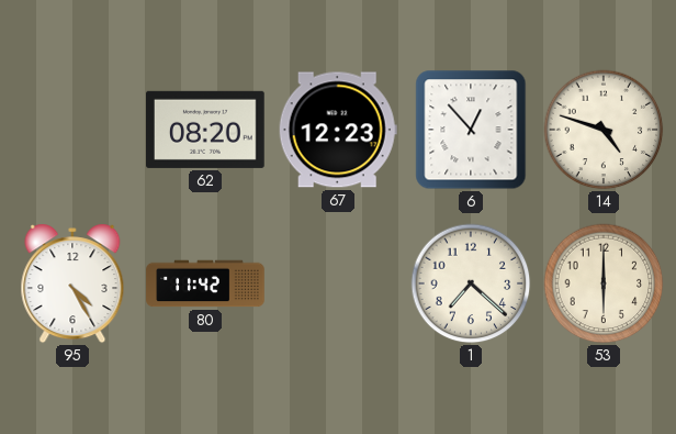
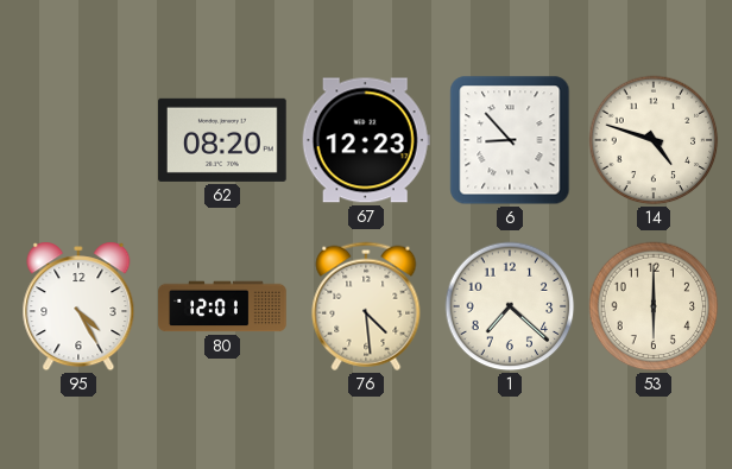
6: 12:53 -> 8:53 (510, 140)
80: 11:42 -> 12:01 (222, 306)
76: none -> 4:29 (366, 306)
